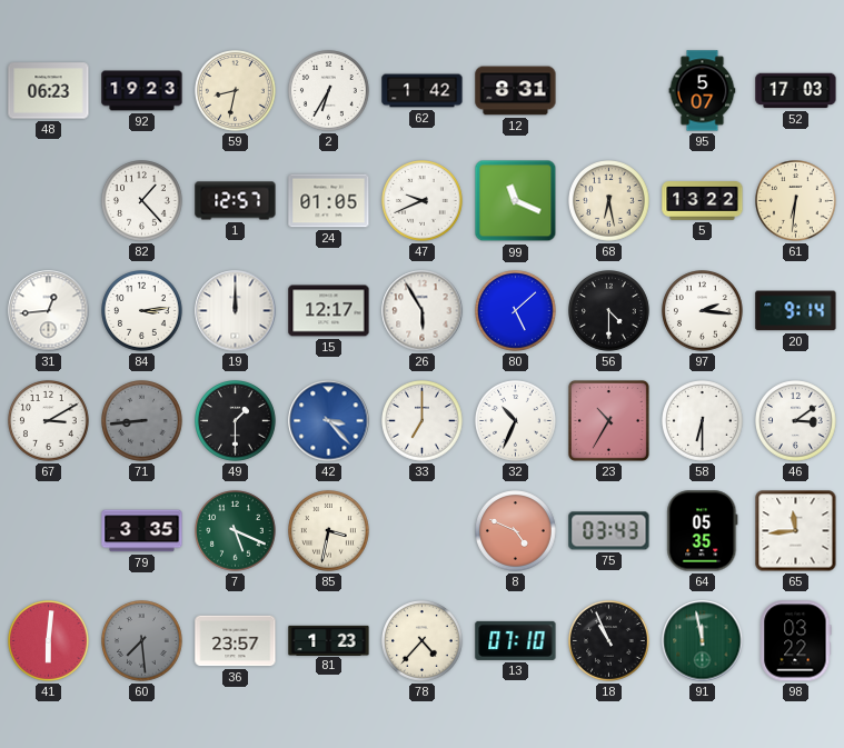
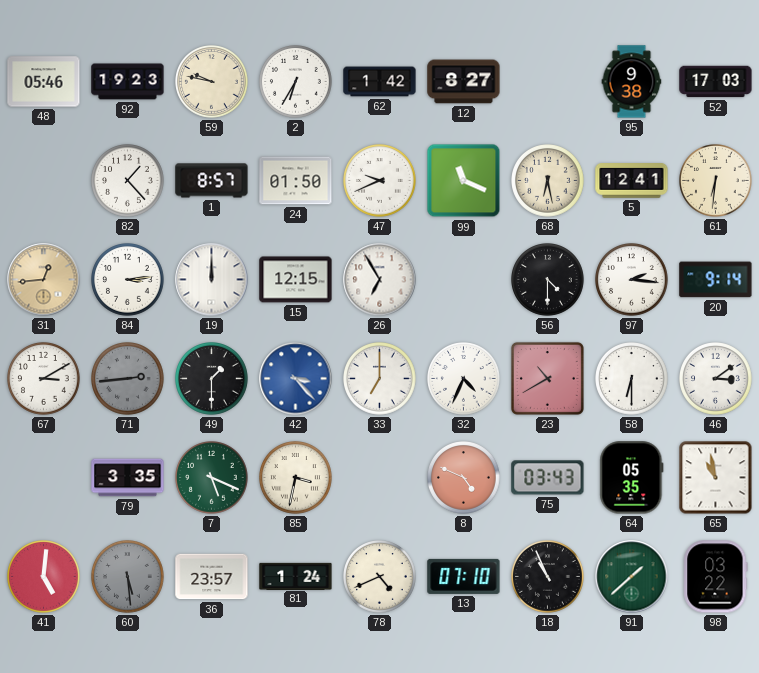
48: 06:23 -> 05:46 (44, 82)
59: 8:32 -> 9:47 (212, 82)
12: 8:31 -> 8:27 (464, 82)
95: 5:07 -> 9:38 (632, 82)
1: 12:57 -> 8:57 (212, 181)
24: 01:05 -> 01:50 (296, 181)
5: 13:22 -> 12:41 (632, 181)
31 dial: white -> champagne (44, 280)
15: 12:17 -> 12:15 (296, 280)
26: 5:55 -> 6:55 (380, 280)
80: 5:08 -> none (516, 311)
71: 8:44 -> 2:44 (128, 379)
32: 10:34 -> 4:34 (464, 379)
23: 10:35 -> 10:40 (547, 378)
65: 11:44 -> 10:58 (716, 478)
41: 6:01 -> 5:01 (44, 577)
60: 7:29 -> 5:29 (128, 577)
81: 1:23 -> 1:24 (296, 576)
78: 4:37 -> 4:41 (380, 577)
91: 11:58 -> 1:38 (632, 577)
